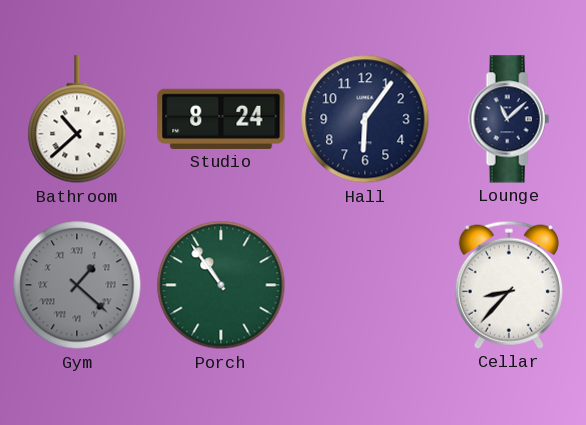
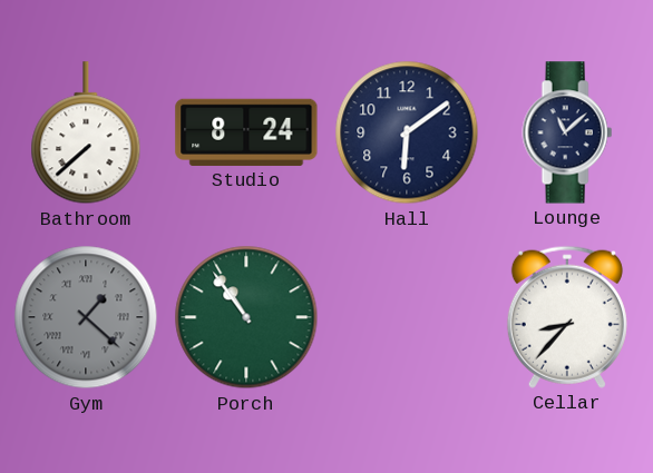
Bathroom: 10:38 -> 7:38 (86, 134)
Hall: 6:06 -> 6:09 (407, 132)
